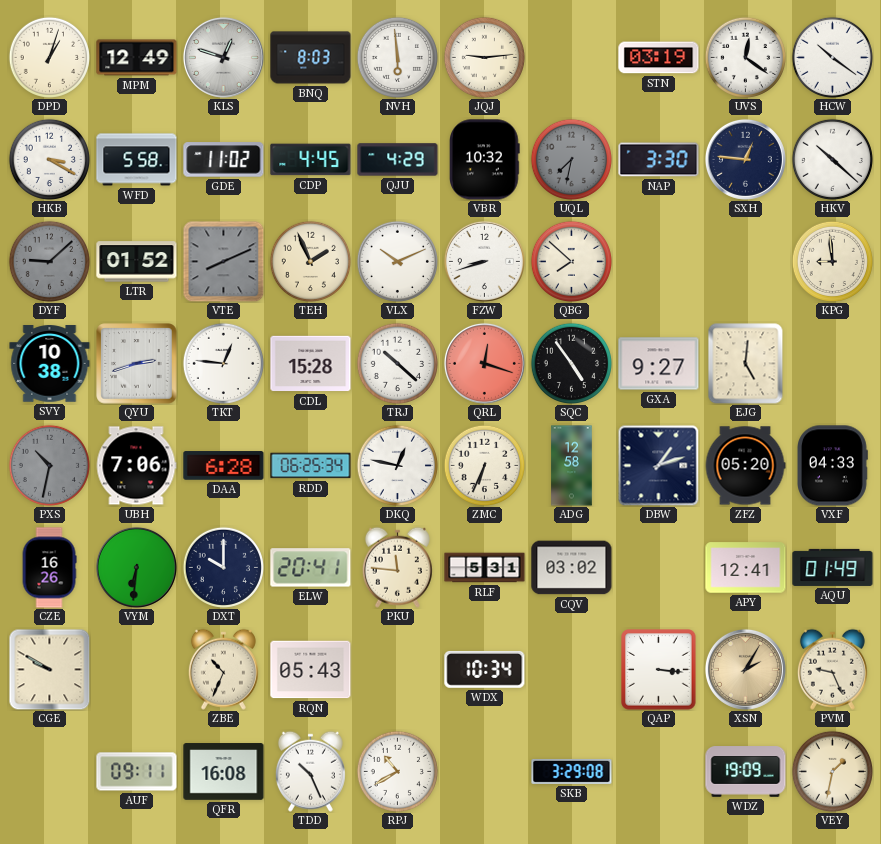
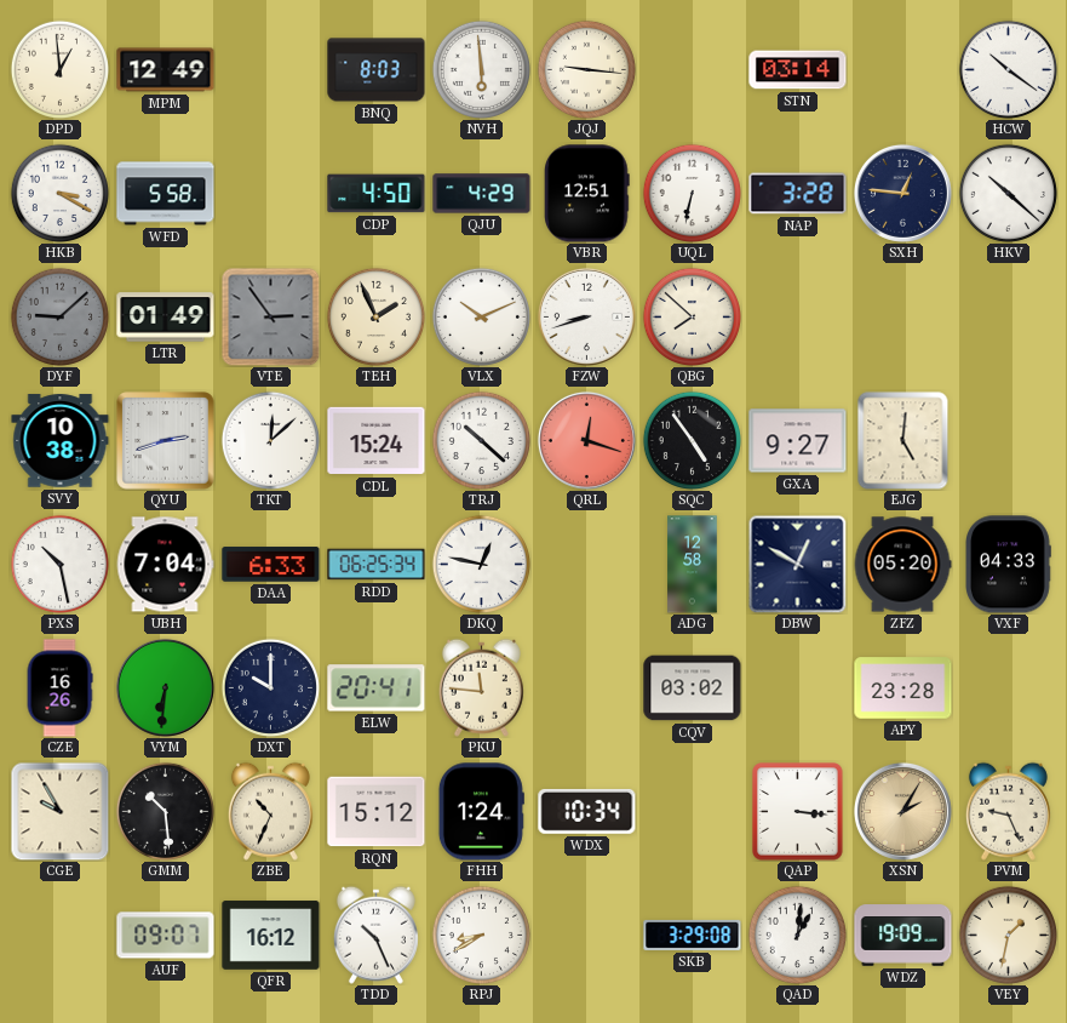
DPD: 1:03 -> 12:59 (59, 69)
KLS: 12:48 -> none (223, 57)
JQJ: 9:14 -> 9:16 (586, 69)
STN: 03:19 -> 03:14 (798, 70)
UVS: 12:21 -> none (745, 57)
GDE: 11:02 -> none (224, 160)
CDP: 4:45 -> 4:50 (377, 194)
VBR: 10:32 -> 12:51 (587, 194)
UQL: 7:32 -> 6:32 (692, 193)
UQL dial: grey -> white (692, 193)
NAP: 3:30 -> 3:28 (798, 194)
LTR: 01:52 -> 01:49 (166, 318)
VTE: 8:11 -> 2:54 (270, 316)
KPG: 8:59 -> none (832, 261)
TKT: 12:46 -> 12:08 (270, 440)
CDL: 15:28 -> 15:24 (377, 441)
PXS: 10:32 -> 10:28 (59, 564)
PXS dial: grey -> white (59, 564)
UBH: 7:06 -> 7:04 (165, 565)
DAA: 6:28 -> 6:33 (271, 565)
ZMC: 6:34 -> none (484, 465)
DBW: 1:12 -> 12:50 (797, 564)
RLF: 5:31 -> none (485, 568)
APY: 12:41 -> 23:28 (903, 688)
AQU: 01:49 -> none (833, 567)
CGE: 9:50 -> 9:55 (59, 811)
GMM: none -> 10:29 (165, 811)
RQN: 05:43 -> 15:12 (377, 812)
FHH: none -> 1:24 (481, 812)
AUF: 09:11 -> 09:07 (166, 936)
QFR: 16:08 -> 16:12 (271, 936)
RPJ: 10:40 -> 8:40 (481, 935)
QAD: none -> 1:01 (797, 935)
